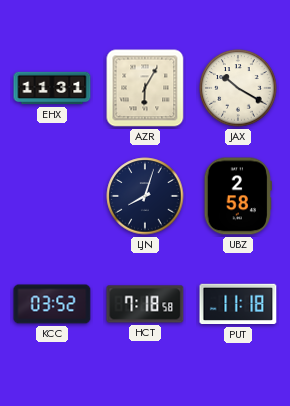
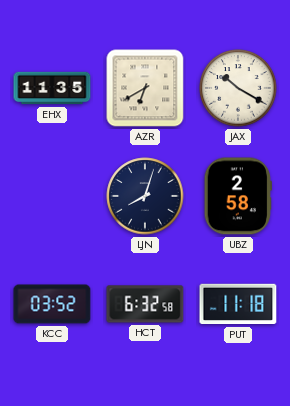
EHX: 11:31 -> 11:35 (52, 88)
AZR: 6:05 -> 6:40 (145, 88)
HCT: 7:18 -> 6:32 (145, 304)
